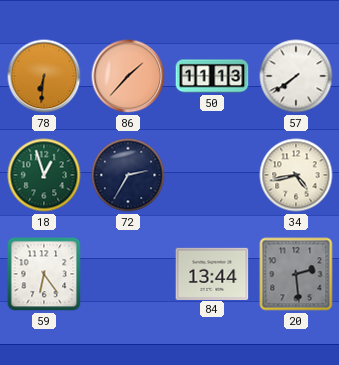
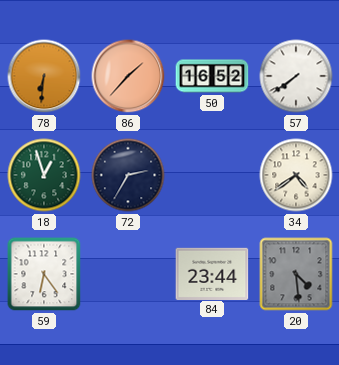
50: 11:13 -> 16:52 (212, 76)
34: 4:43 -> 4:39 (296, 175)
84: 13:44 -> 23:44 (212, 273)
20: 2:29 -> 4:29 (296, 274)
